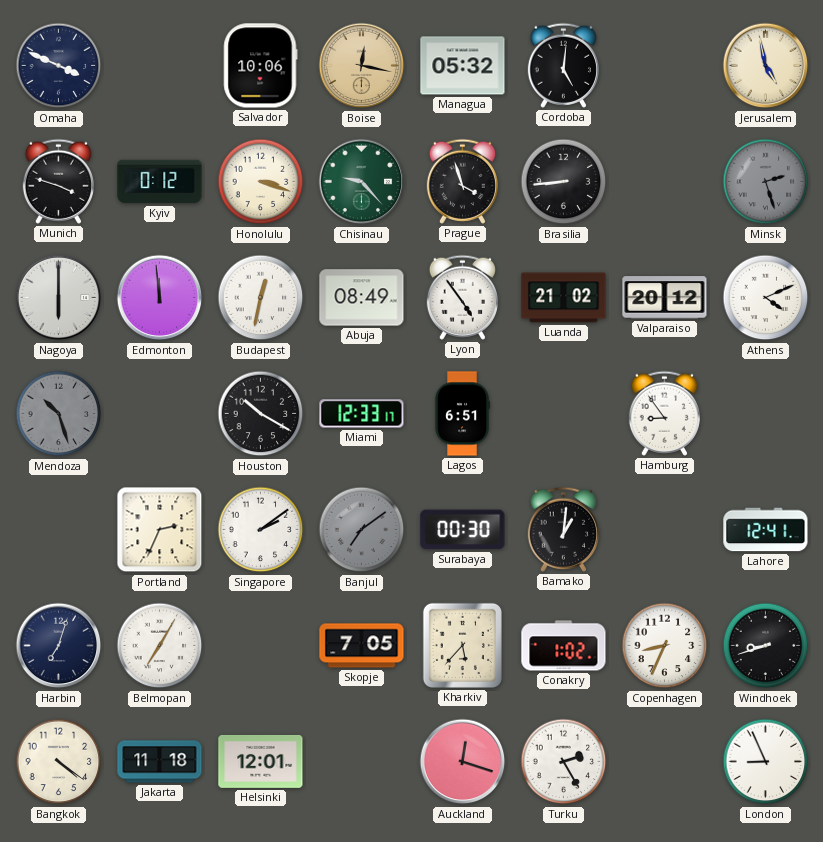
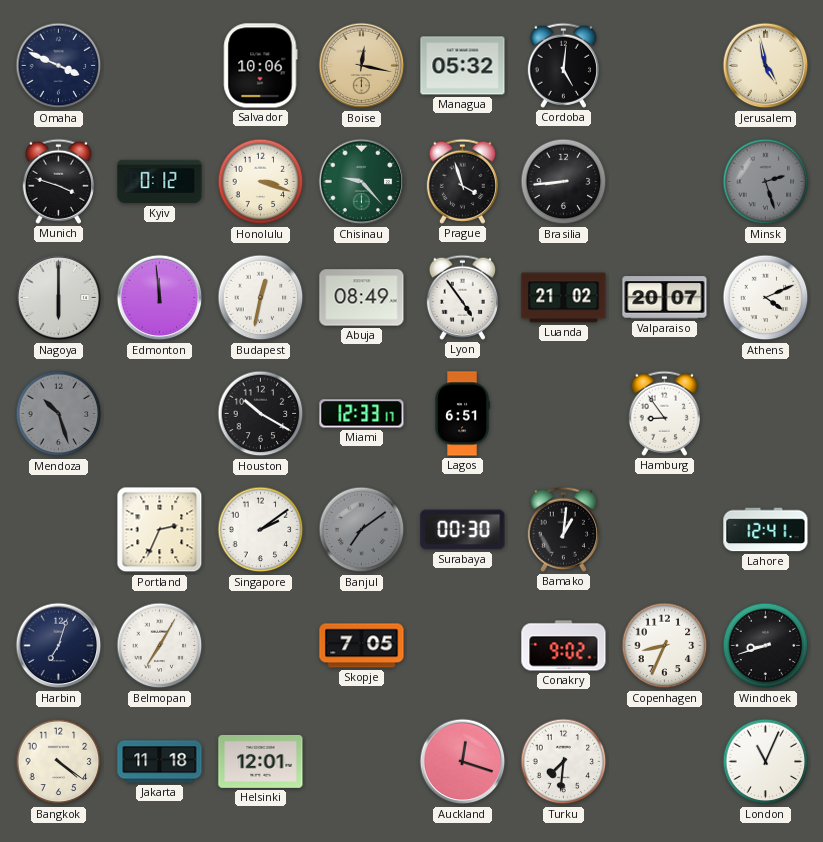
Valparaiso: 20:12 -> 20:07 (665, 298)
Kharkiv: 5:37 -> none (462, 645)
Conakry: 1:02 -> 9:02 (564, 646)
Turku: 2:25 -> 7:31 (564, 762)
London: 8:56 -> 11:04 (766, 762)
